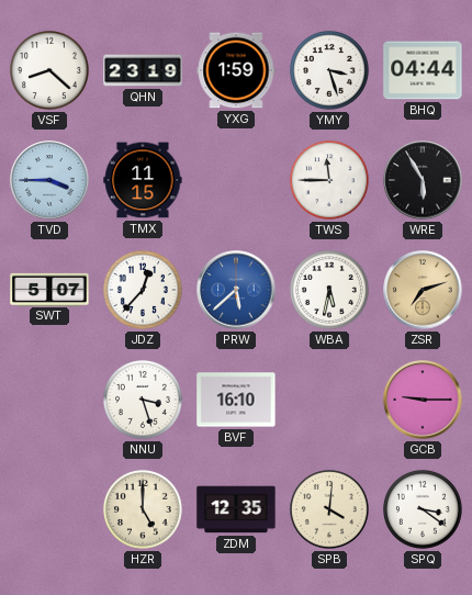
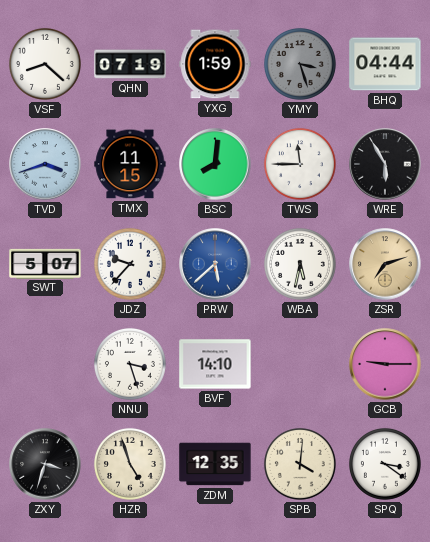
QHN: 23:19 -> 07:19 (130, 64)
YMY dial: white -> grey (300, 64)
TVD: 3:45 -> 3:42 (45, 164)
BSC: none -> 8:01 (215, 164)
JDZ: 12:37 -> 9:37 (130, 264)
BVF: 16:10 -> 14:10 (215, 364)
ZXY: none -> 3:33 (45, 464)
HZR: 5:00 -> 4:57 (130, 464)
